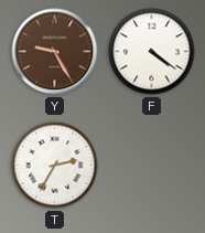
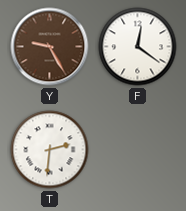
F: 4:21 -> 12:21 (138, 47)
T: 2:35 -> 2:31 (50, 150)
